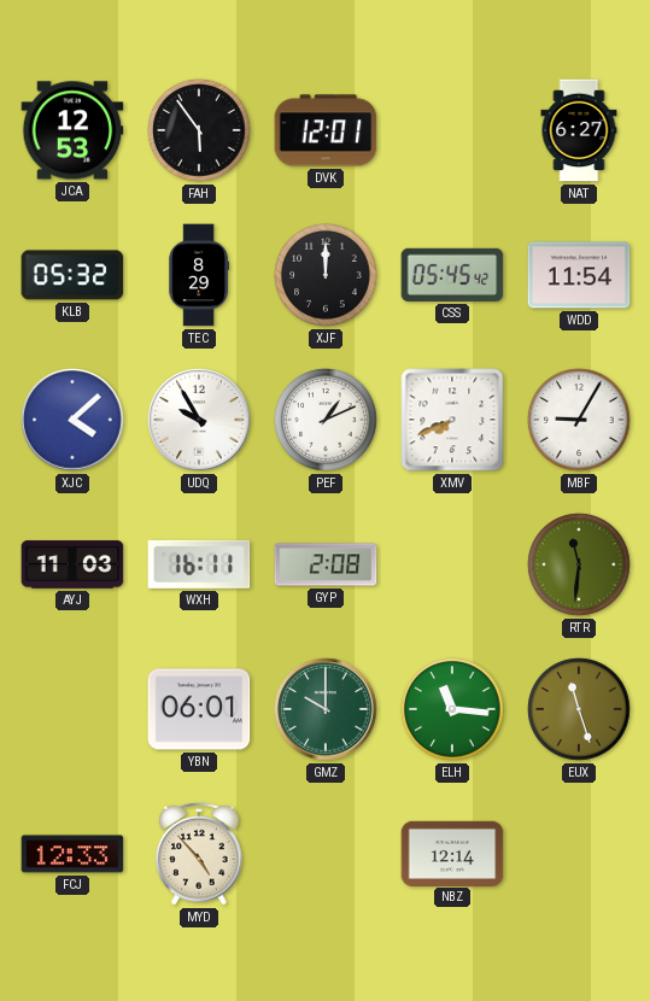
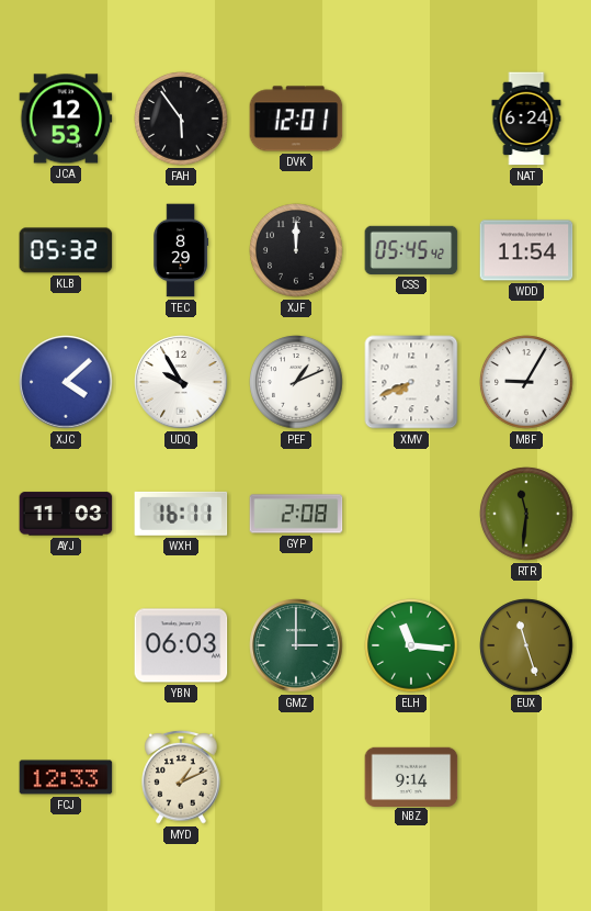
NAT: 6:27 -> 6:24 (526, 119)
YBN: 06:01 -> 06:03 (181, 645)
GMZ: 10:00 -> 3:00 (296, 645)
MYD: 4:53 -> 1:11 (181, 777)
NBZ: 12:14 -> 9:14 (411, 776)
